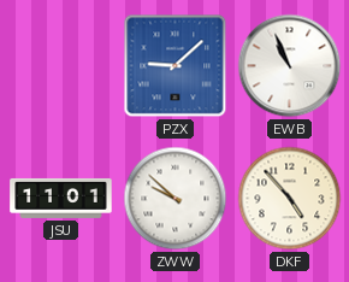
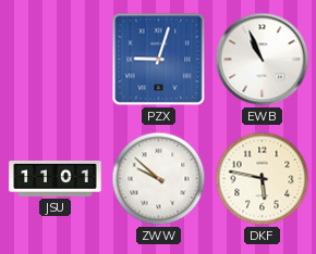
PZX: 9:08 -> 9:03 (159, 60)
DKF: 4:53 -> 5:47 (263, 179)
